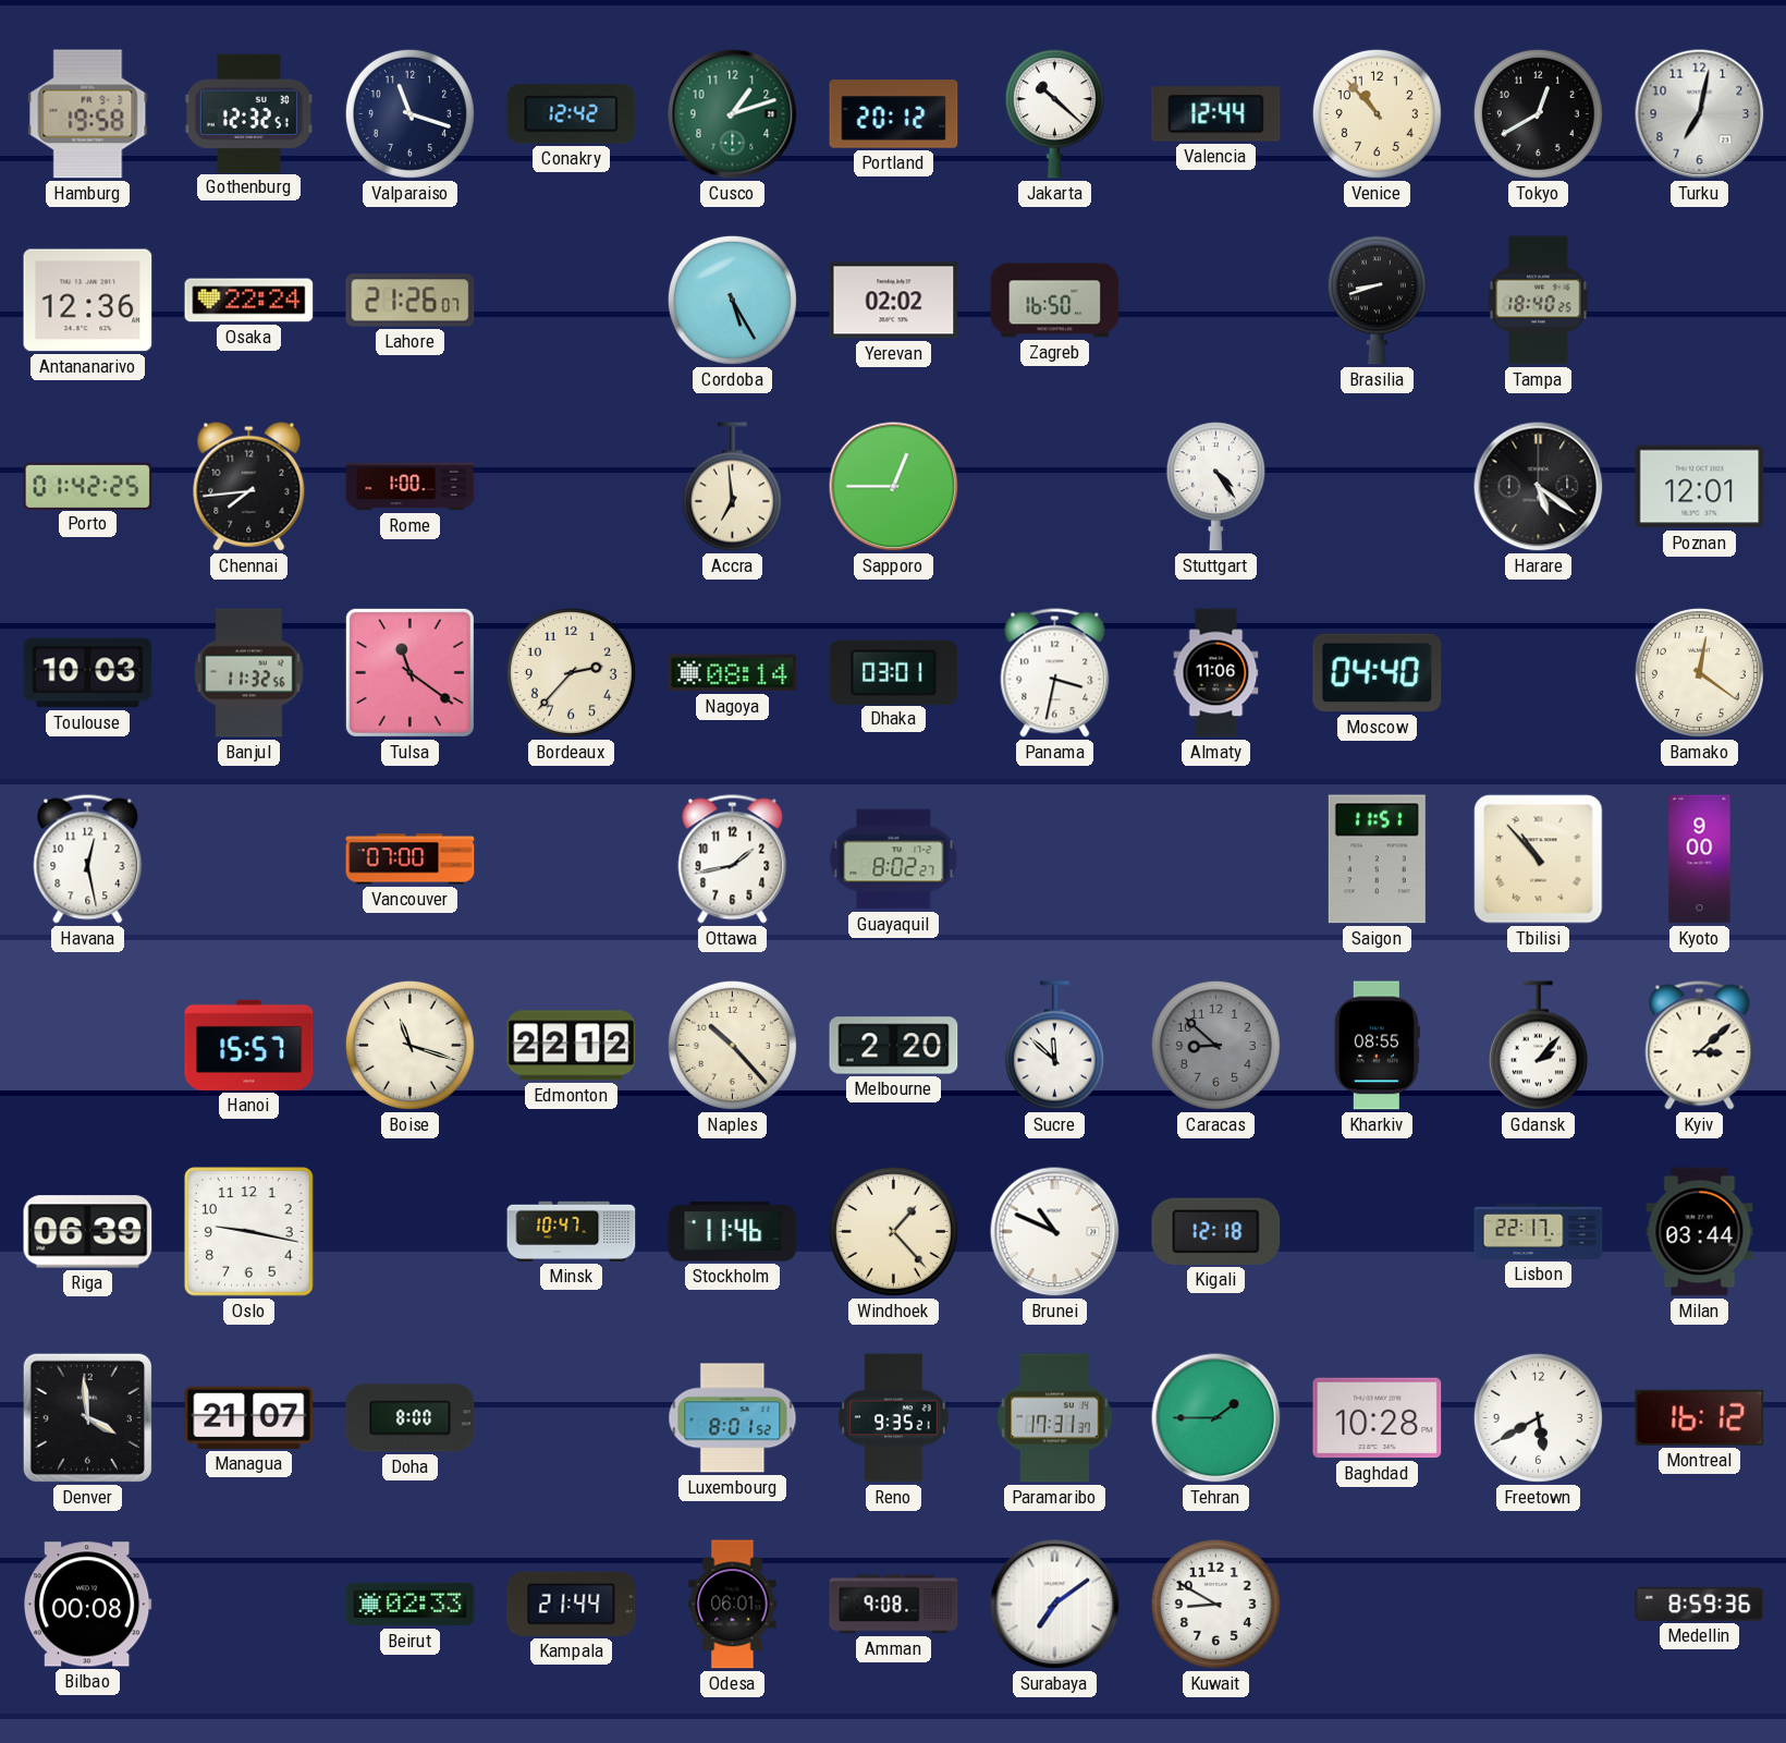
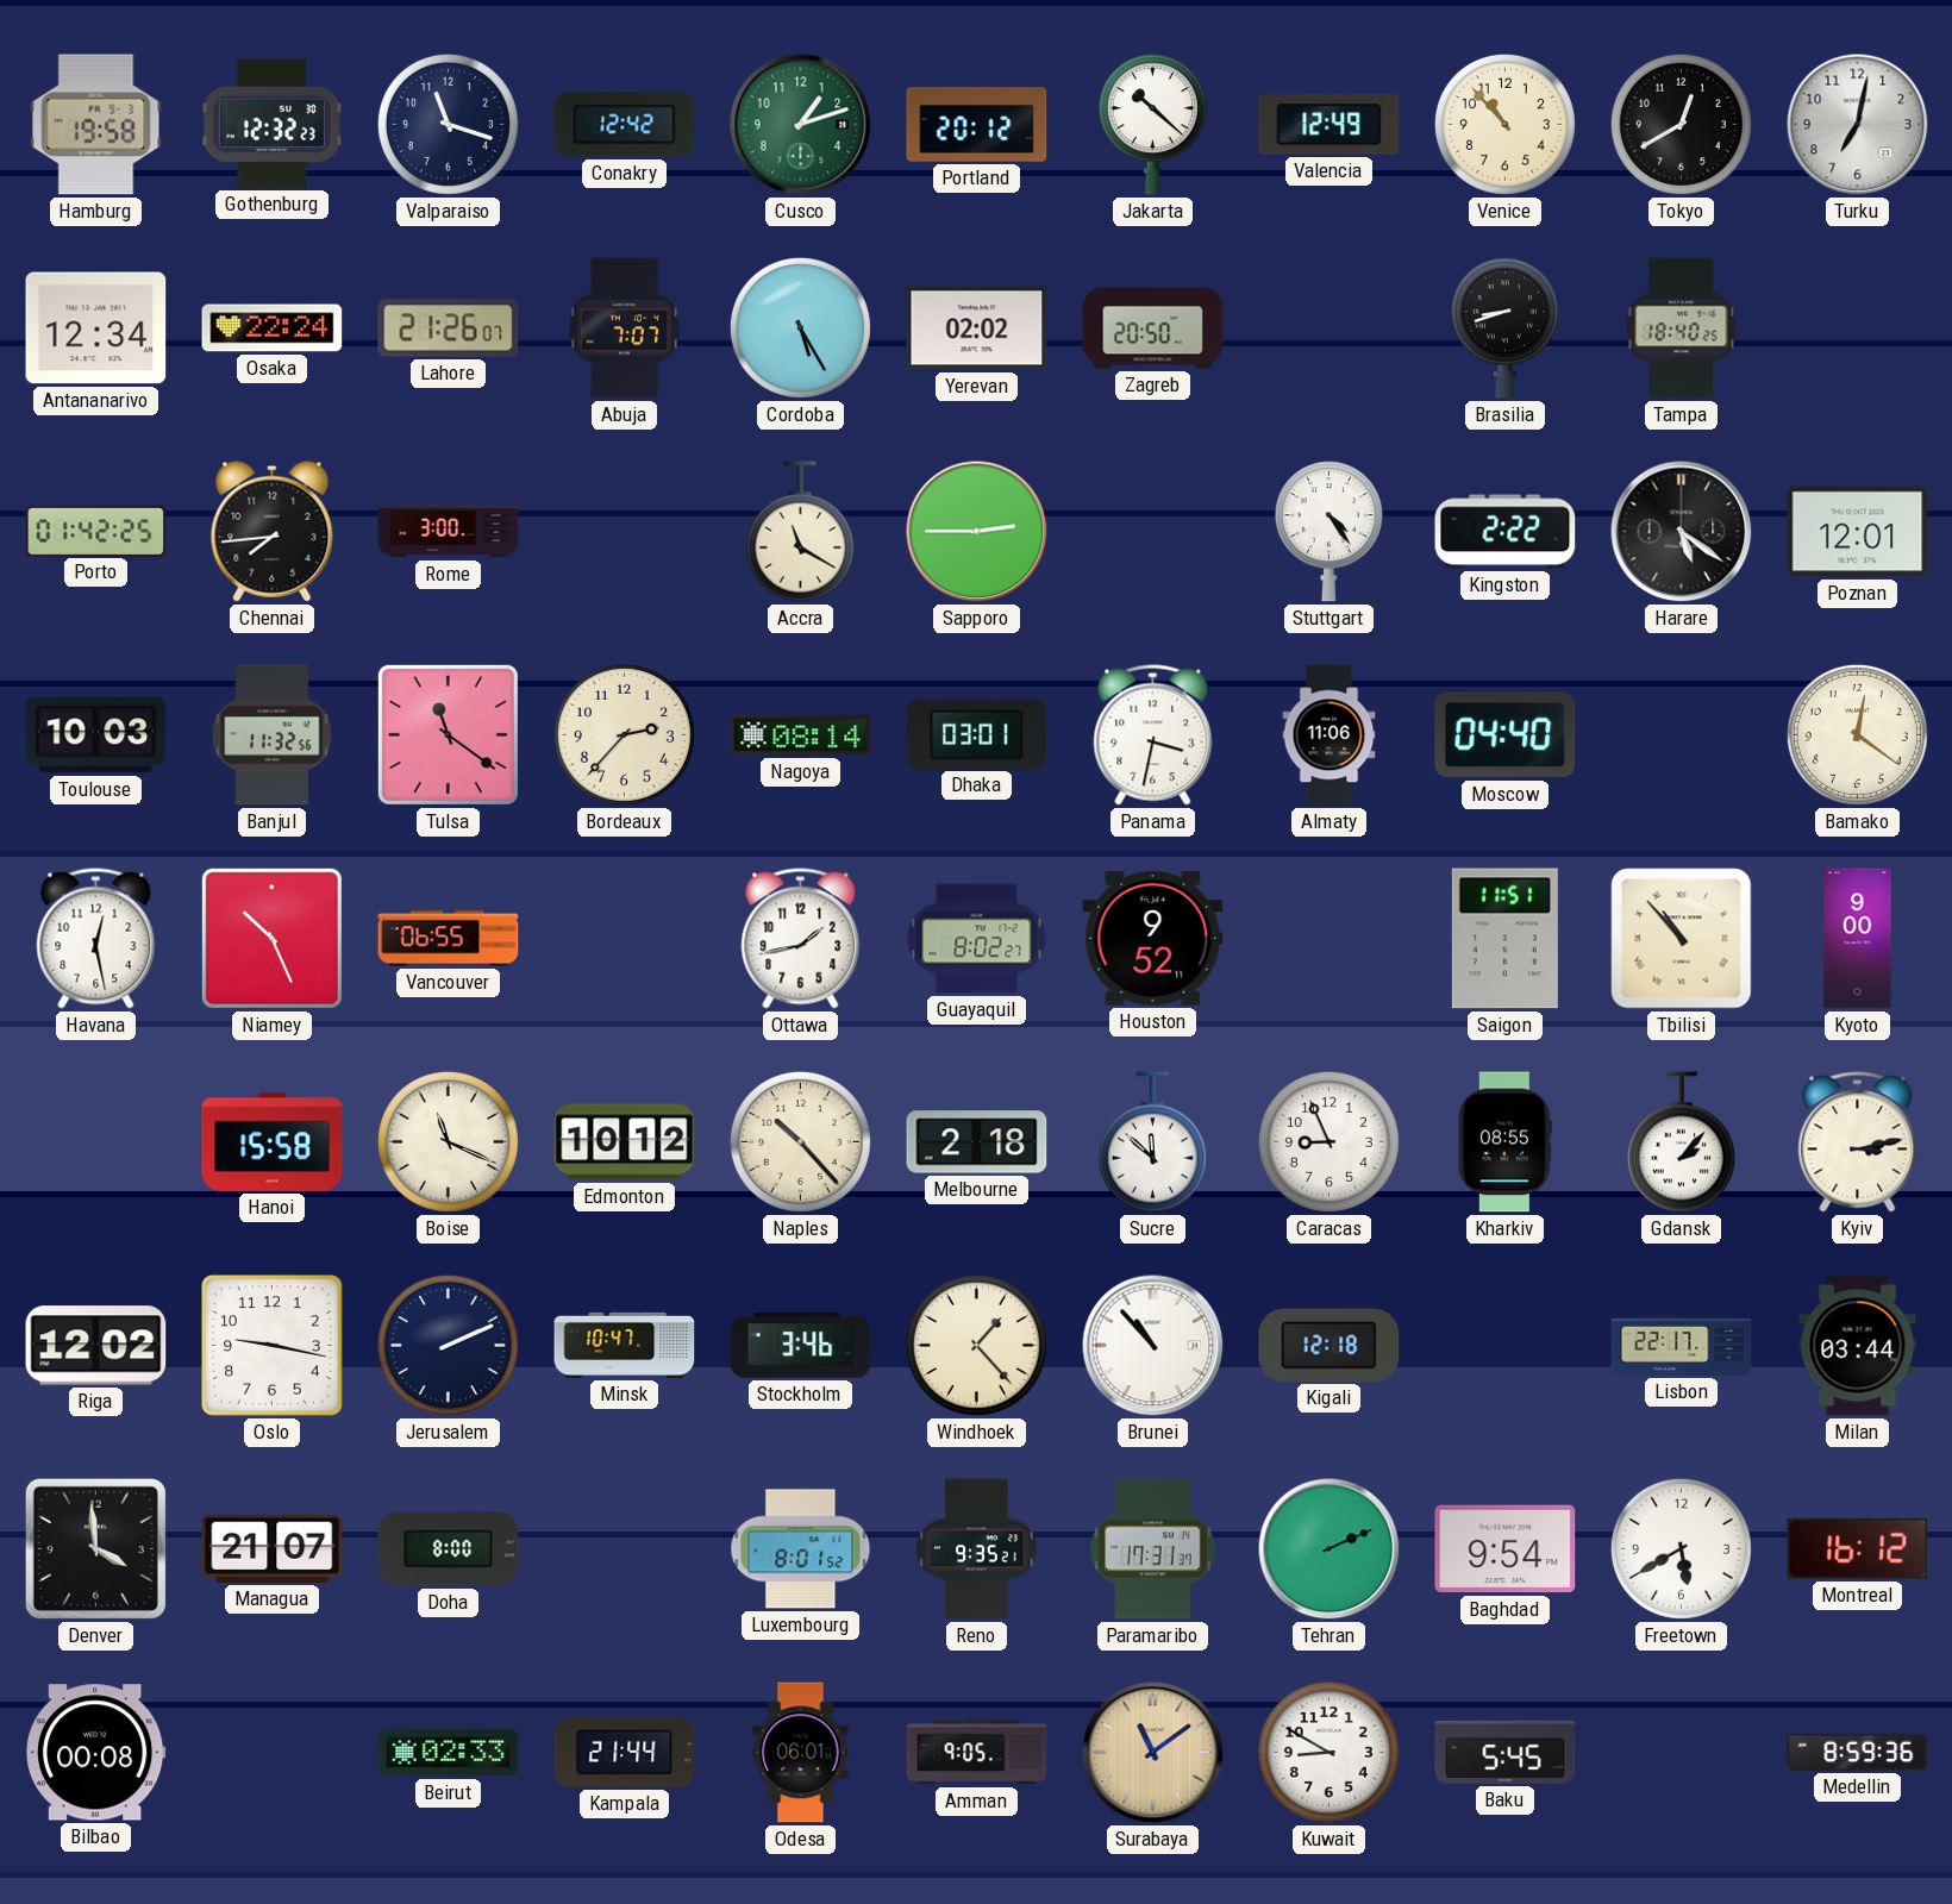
Gothenburg: 12:32:51 -> 12:32:23 (271, 124)
Valencia: 12:44 -> 12:49 (1330, 125)
Antananarivo: 12:36 -> 12:34 (96, 328)
Abuja: none -> 7:07 (624, 328)
Zagreb: 16:50 -> 20:50 (1153, 328)
Rome: 1:00 -> 3:00 (449, 532)
Accra: 6:59 -> 11:20 (800, 532)
Sapporo: 12:45 -> 2:45 (977, 532)
Kingston: none -> 2:22 (1506, 532)
Niamey: none -> 10:26 (271, 938)
Vancouver: 07:00 -> 06:55 (449, 939)
Houston: none -> 9:52 (1153, 939)
Hanoi: 15:57 -> 15:58 (273, 1141)
Boise: 11:18 -> 11:19 (448, 1141)
Edmonton: 22:12 -> 10:12 (625, 1142)
Melbourne: 2:20 -> 2:18 (977, 1142)
Caracas: 8:52 -> 8:56 (1328, 1141)
Caracas dial: grey -> white (1328, 1141)
Kyiv: 3:08 -> 3:13 (1858, 1142)
Riga: 06:39 -> 12:02 (96, 1346)
Jerusalem: none -> 2:11 (448, 1345)
Stockholm: 11:46 -> 3:46 (801, 1346)
Brunei: 10:49 -> 10:53 (1153, 1346)
Tehran: 1:45 -> 2:11 (1330, 1549)
Baghdad: 10:28 -> 9:54 (1506, 1549)
Amman: 9:08 -> 9:05 (977, 1753)
Surabaya: 7:09 -> 11:09 (1153, 1753)
Surabaya dial: white -> champagne (1153, 1753)
Baku: none -> 5:45 (1506, 1752)
